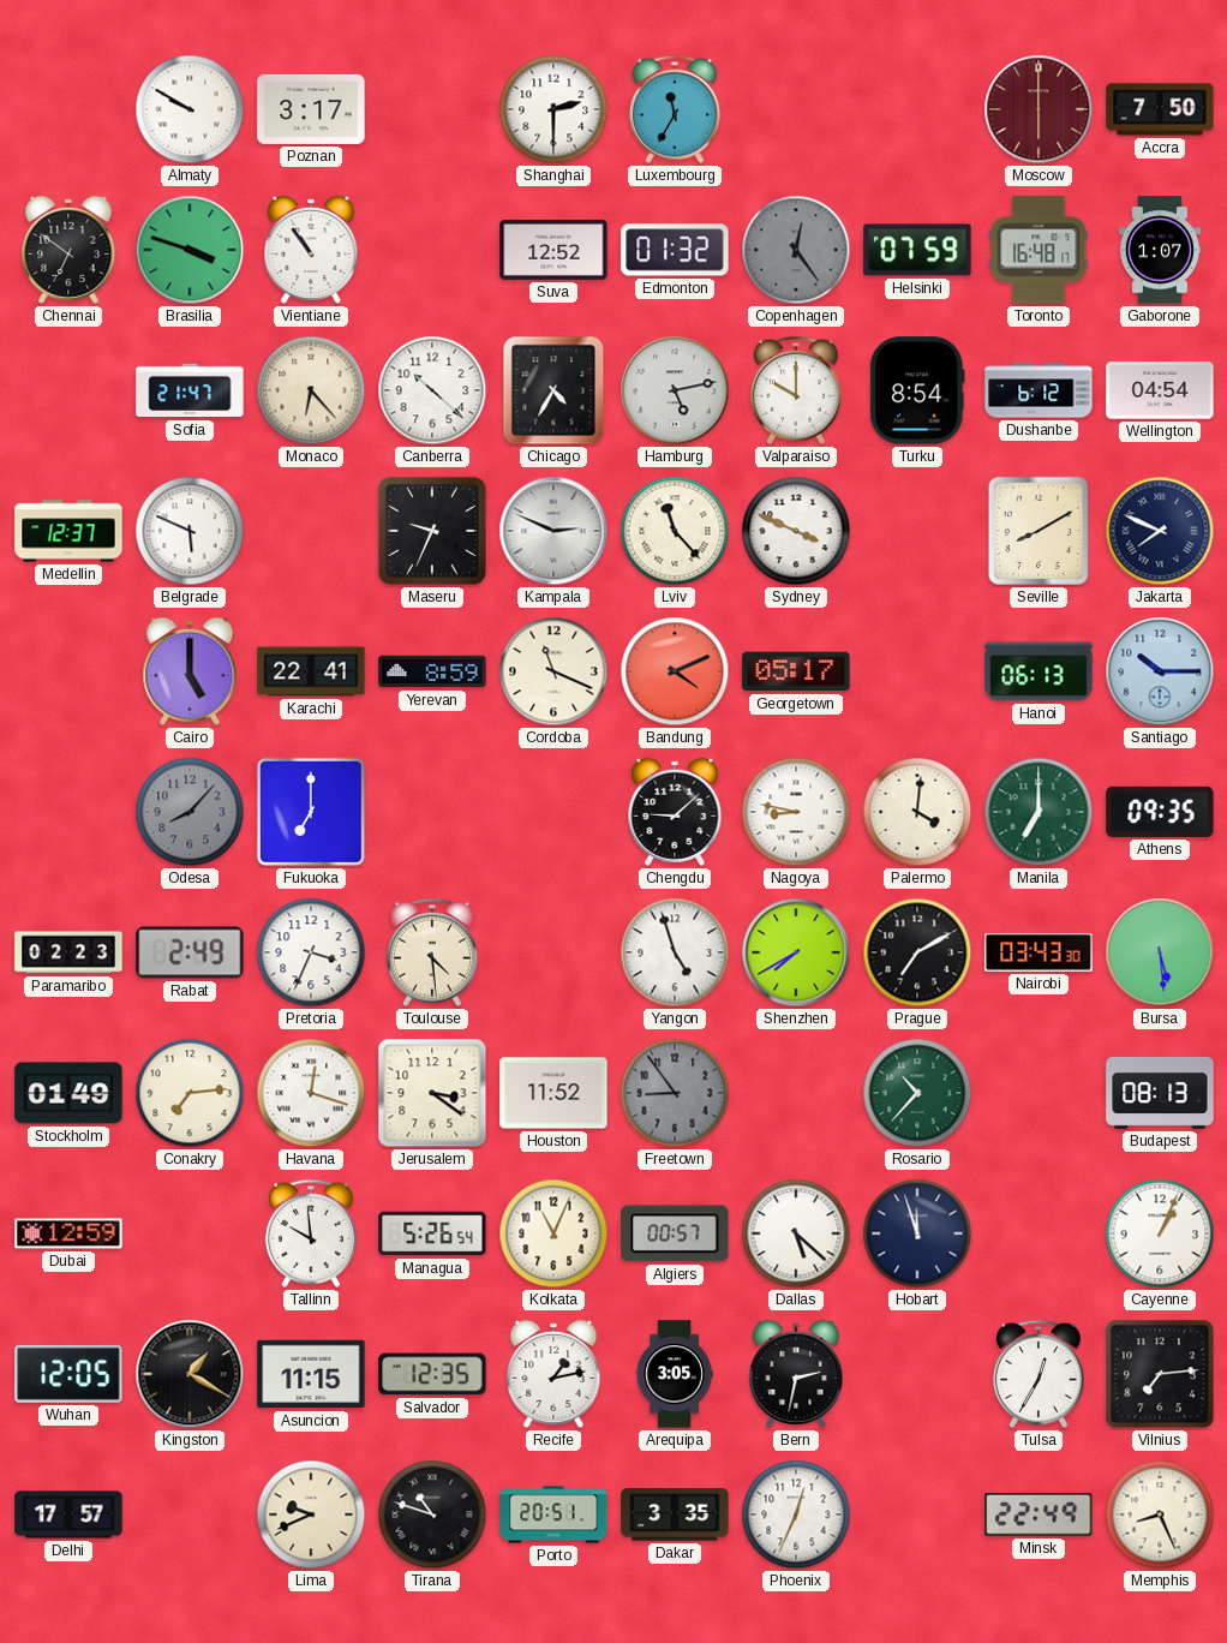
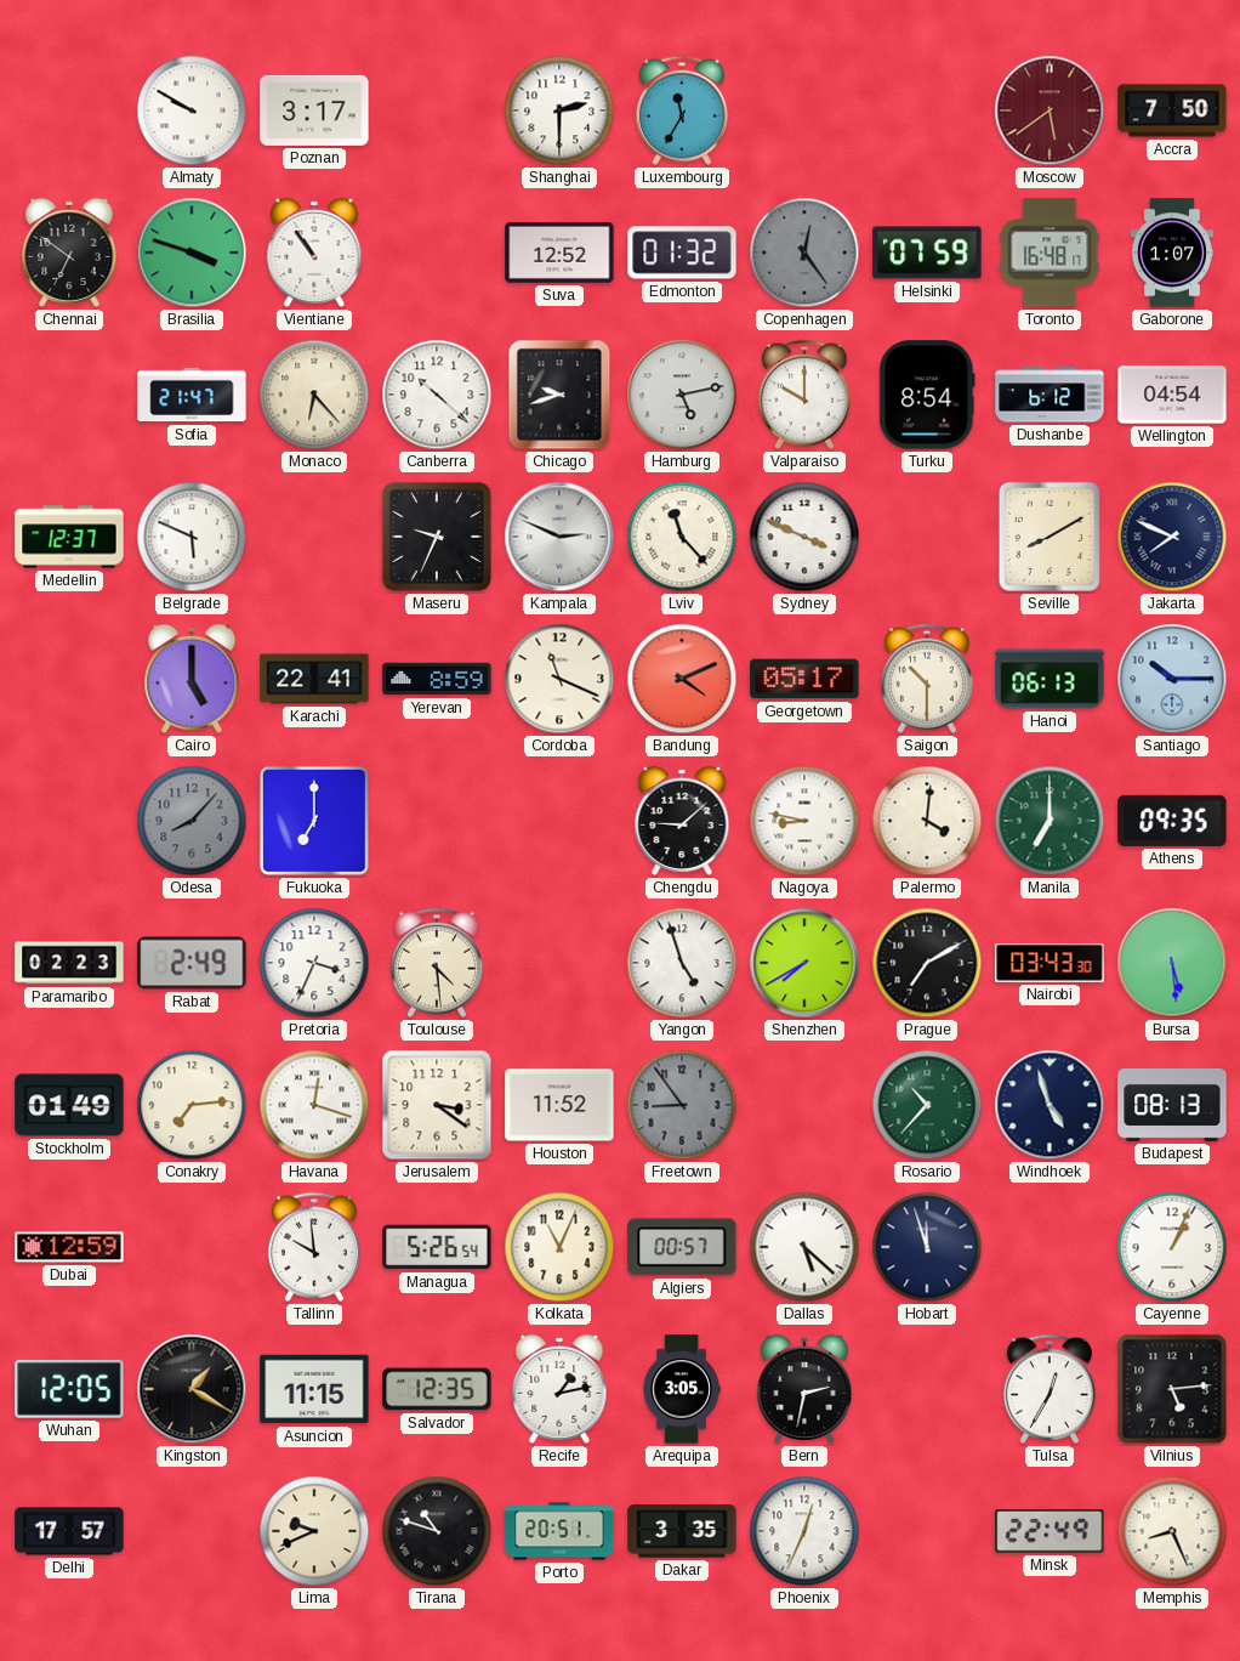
Moscow: 6:00 -> 5:39 (1050, 110)
Chicago: 4:35 -> 9:42 (559, 395)
Saigon: none -> 10:30 (927, 679)
Windhoek: none -> 4:57 (1050, 1105)
Vilnius: 7:14 -> 5:14 (1172, 1389)
